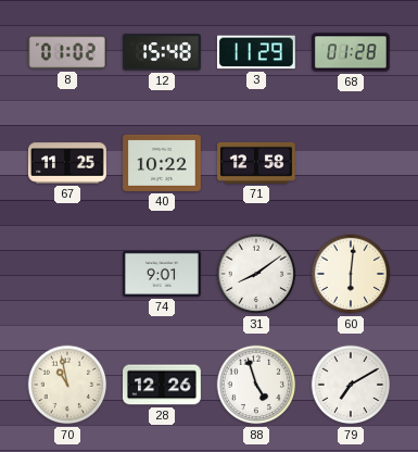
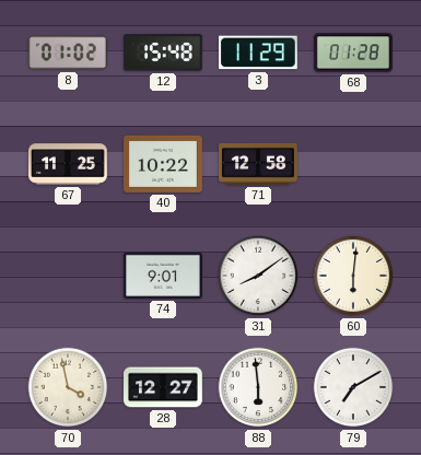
70: 10:58 -> 3:58 (68, 387)
28: 12:26 -> 12:27 (164, 387)
88: 4:57 -> 5:59 (258, 387)
